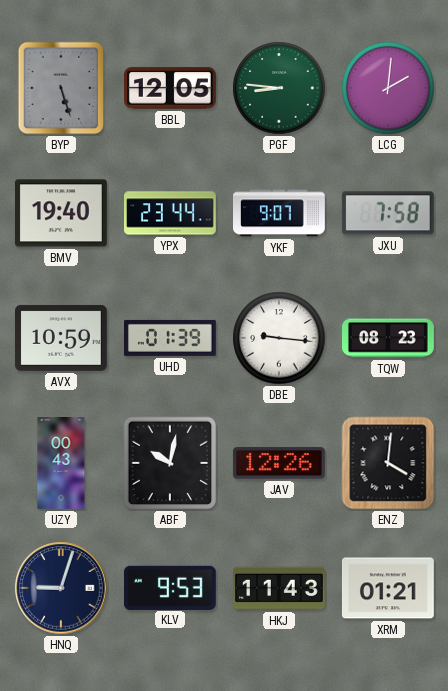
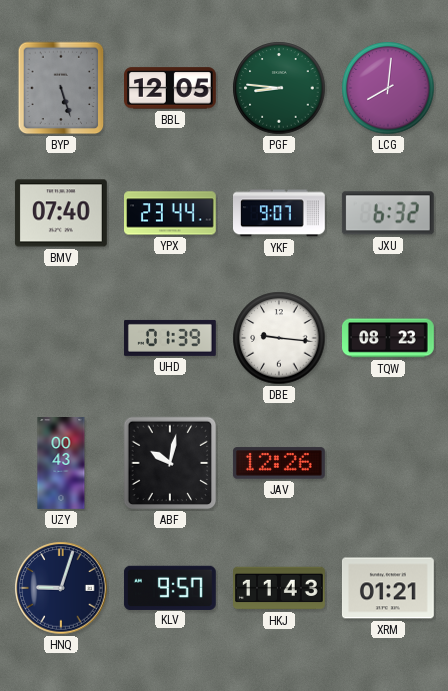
LCG: 2:01 -> 8:01 (388, 88)
BMV: 19:40 -> 07:40 (61, 213)
JXU: 7:58 -> 6:32 (388, 213)
AVX: 10:59 -> none (61, 338)
ENZ: 4:01 -> none (388, 463)
KLV: 9:53 -> 9:57 (170, 587)
